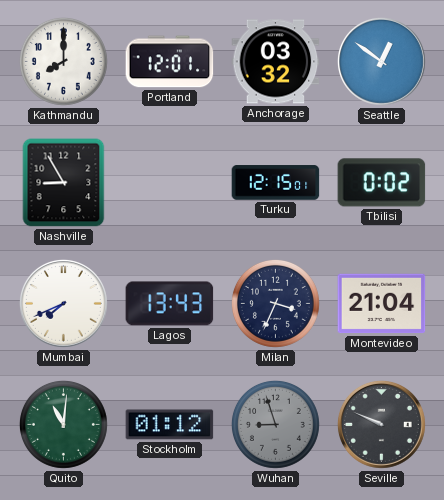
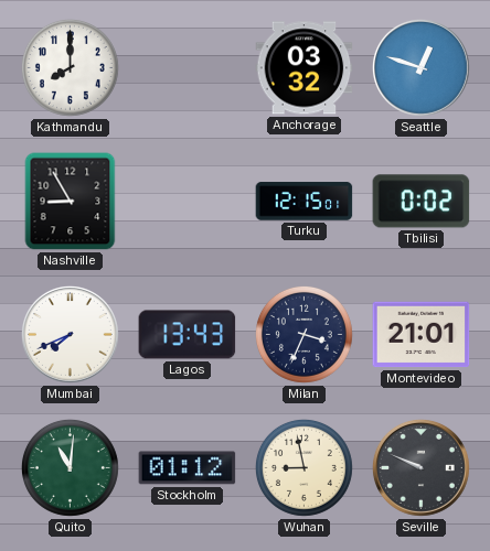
Portland: 12:01 -> none (170, 62)
Seattle: 12:51 -> 12:48 (420, 67)
Montevideo: 21:04 -> 21:01 (422, 335)
Wuhan: 8:57 -> 8:58 (303, 467)
Wuhan dial: grey -> cream (303, 467)
